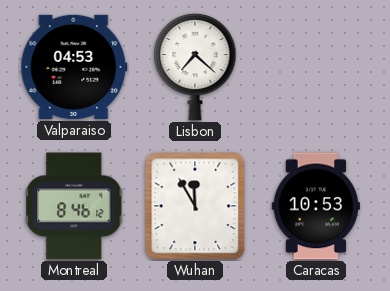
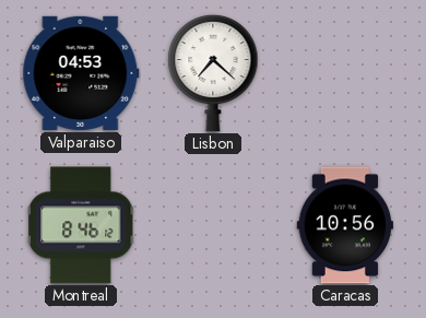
Wuhan: 11:55 -> none (195, 206)
Caracas: 10:53 -> 10:56 (344, 225)
